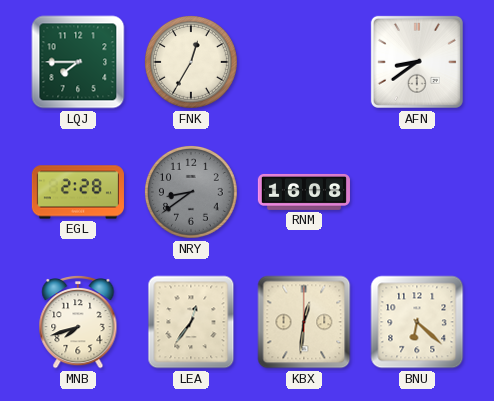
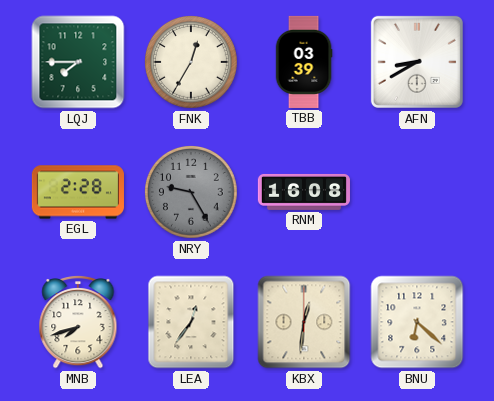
TBB: none -> 03:39 (304, 62)
AFN: 8:39 -> 8:40 (417, 62)
NRY: 8:39 -> 9:25 (192, 193)
